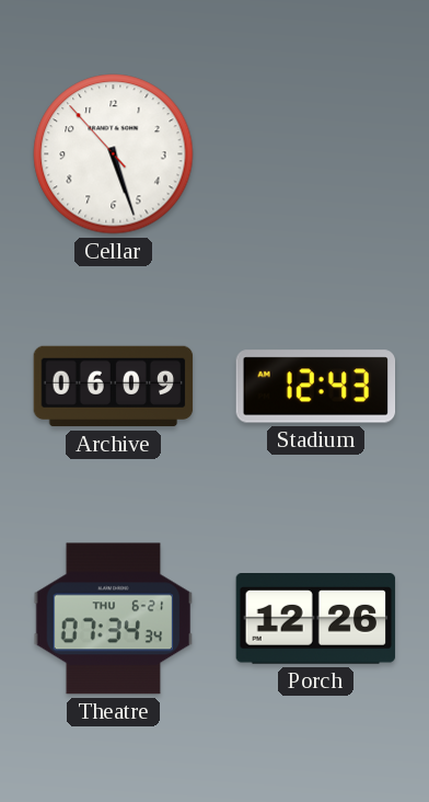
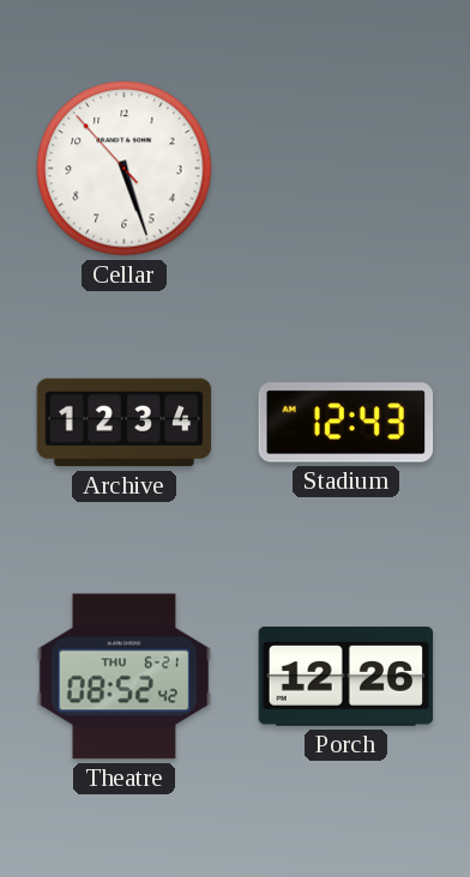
Archive: 06:09 -> 12:34 (125, 423)
Theatre: 07:34 -> 08:52 (125, 677)
